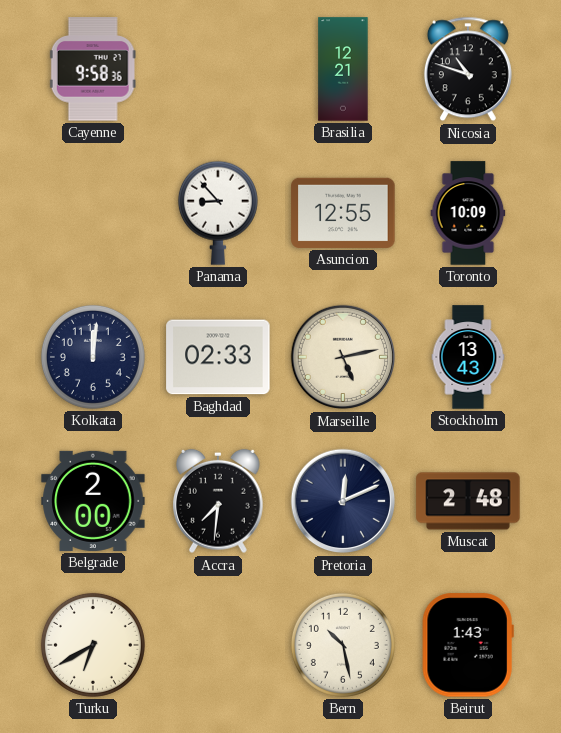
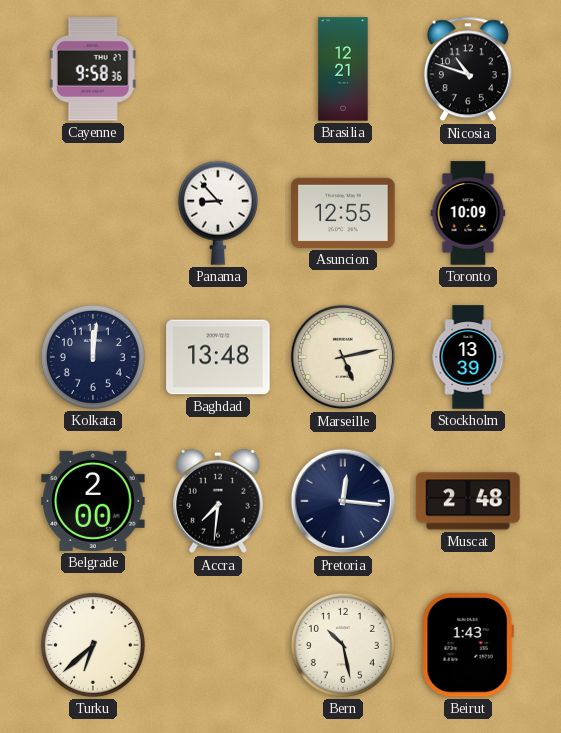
Baghdad: 02:33 -> 13:48 (218, 357)
Stockholm: 13:43 -> 13:39 (468, 357)
Pretoria: 12:11 -> 12:16 (343, 501)
Turku: 6:40 -> 6:38 (93, 645)
